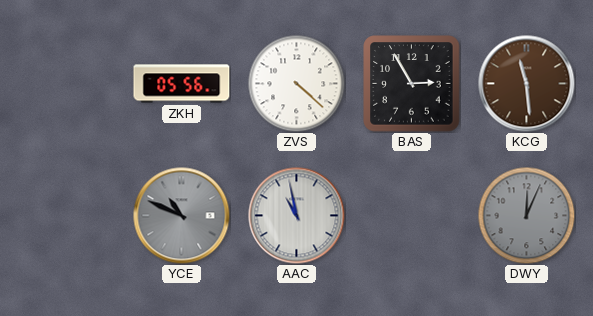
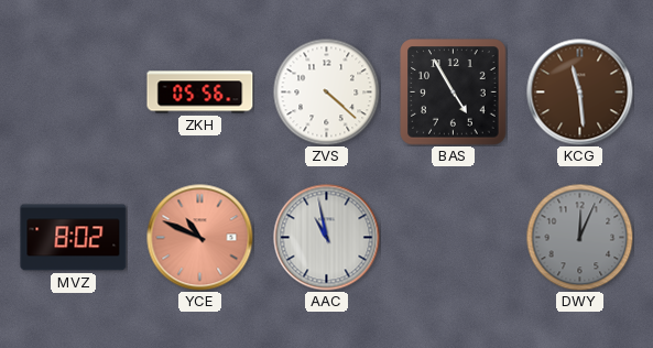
BAS: 2:55 -> 4:55 (454, 93)
MVZ: none -> 8:02 (74, 238)
YCE dial: grey -> salmon (200, 238)
